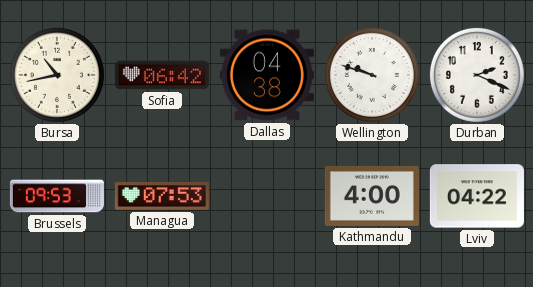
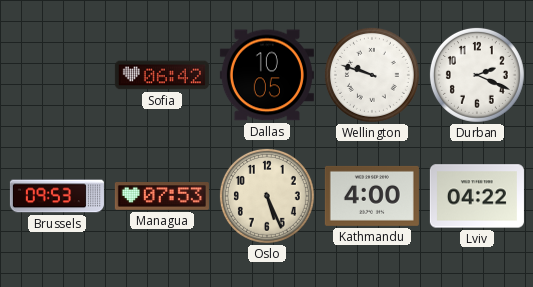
Bursa: 10:43 -> none (57, 75)
Dallas: 04:38 -> 10:05 (267, 75)
Oslo: none -> 5:26 (267, 196)
